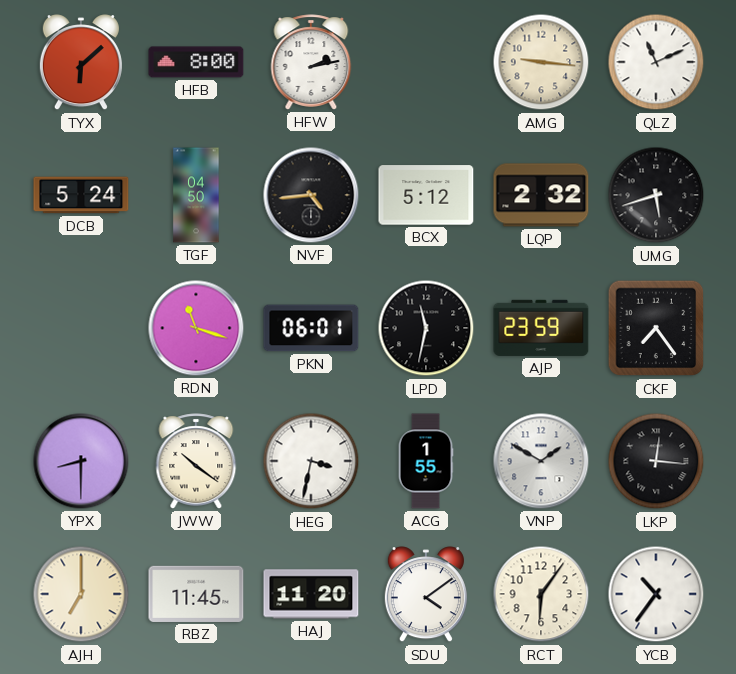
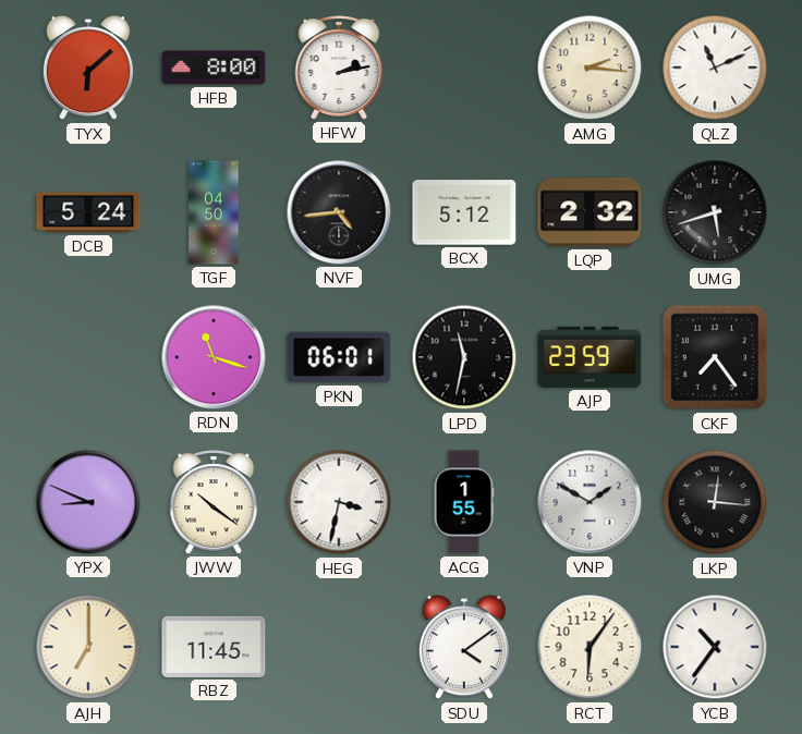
AMG: 9:16 -> 2:16 (590, 68)
YPX: 8:30 -> 8:49 (88, 502)
HAJ: 11:20 -> none (311, 594)
